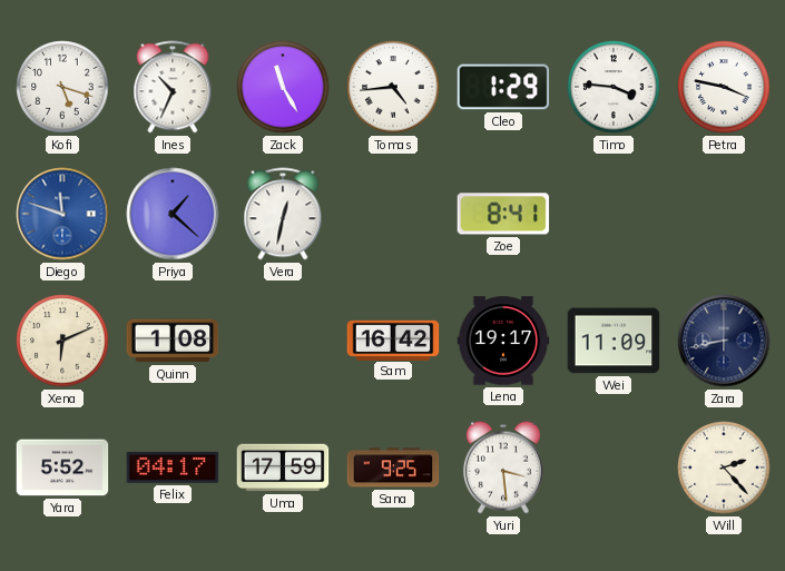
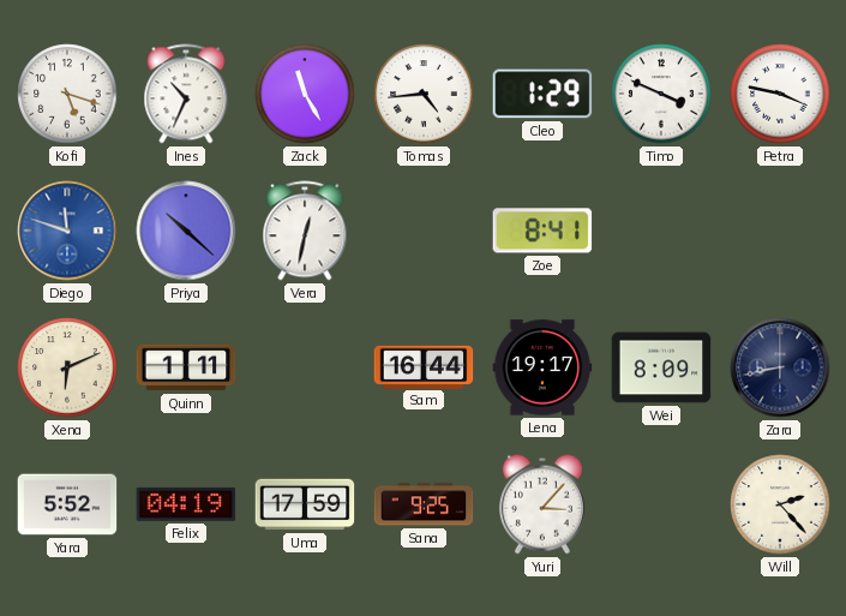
Timo: 3:46 -> 3:49 (661, 94)
Priya: 1:22 -> 10:22 (186, 231)
Quinn: 1:08 -> 1:11 (186, 367)
Sam: 16:42 -> 16:44 (424, 366)
Wei: 11:09 -> 8:09 (661, 367)
Felix: 04:17 -> 04:19 (186, 504)
Yuri: 3:29 -> 3:07 (542, 504)
